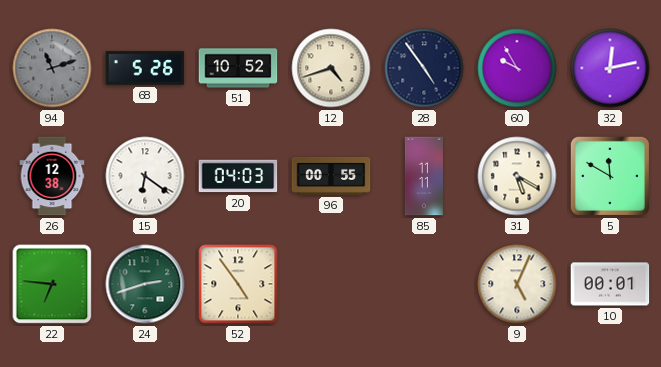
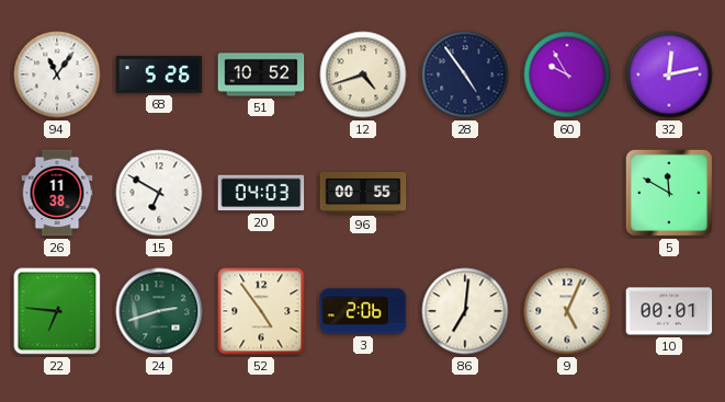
94: 11:12 -> 11:06 (57, 74)
94 dial: grey -> white (57, 74)
26: 12:38 -> 11:38 (57, 193)
15: 6:21 -> 6:50 (159, 193)
85: 11:11 -> none (423, 176)
31: 5:20 -> none (517, 176)
3: none -> 2:06 (363, 311)
86: none -> 7:01 (465, 311)
